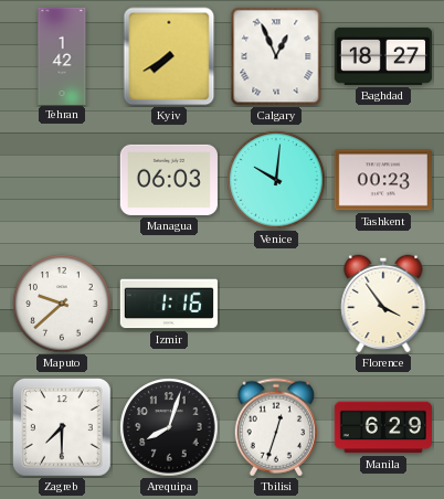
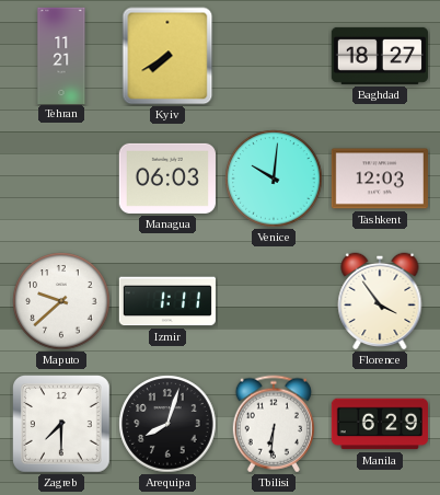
Tehran: 1:42 -> 11:21 (61, 55)
Calgary: 12:56 -> none (276, 56)
Tashkent: 00:23 -> 12:03 (380, 179)
Izmir: 1:16 -> 1:11 (167, 301)
Tbilisi: 12:33 -> 6:31 (274, 424)
